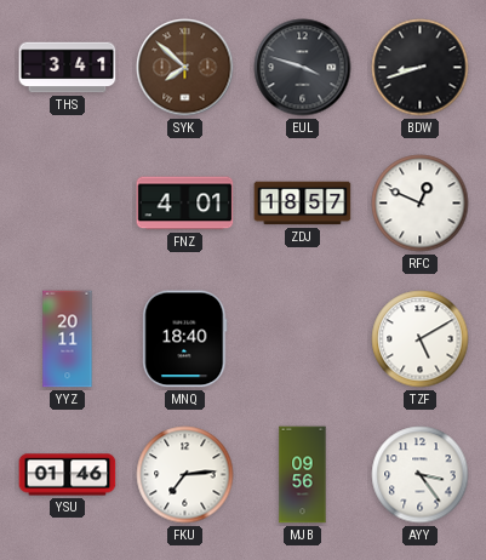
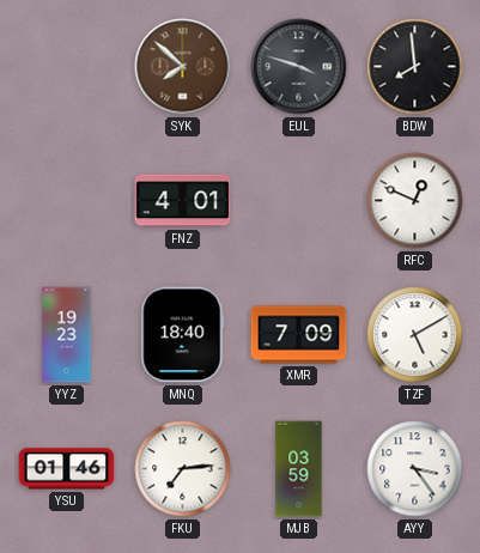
THS: 3:41 -> none (68, 68)
BDW: 8:42 -> 7:59 (415, 67)
ZDJ: 18:57 -> none (303, 204)
YYZ: 20:11 -> 19:23 (67, 335)
XMR: none -> 7:09 (299, 335)
MJB: 09:56 -> 03:59 (299, 469)
